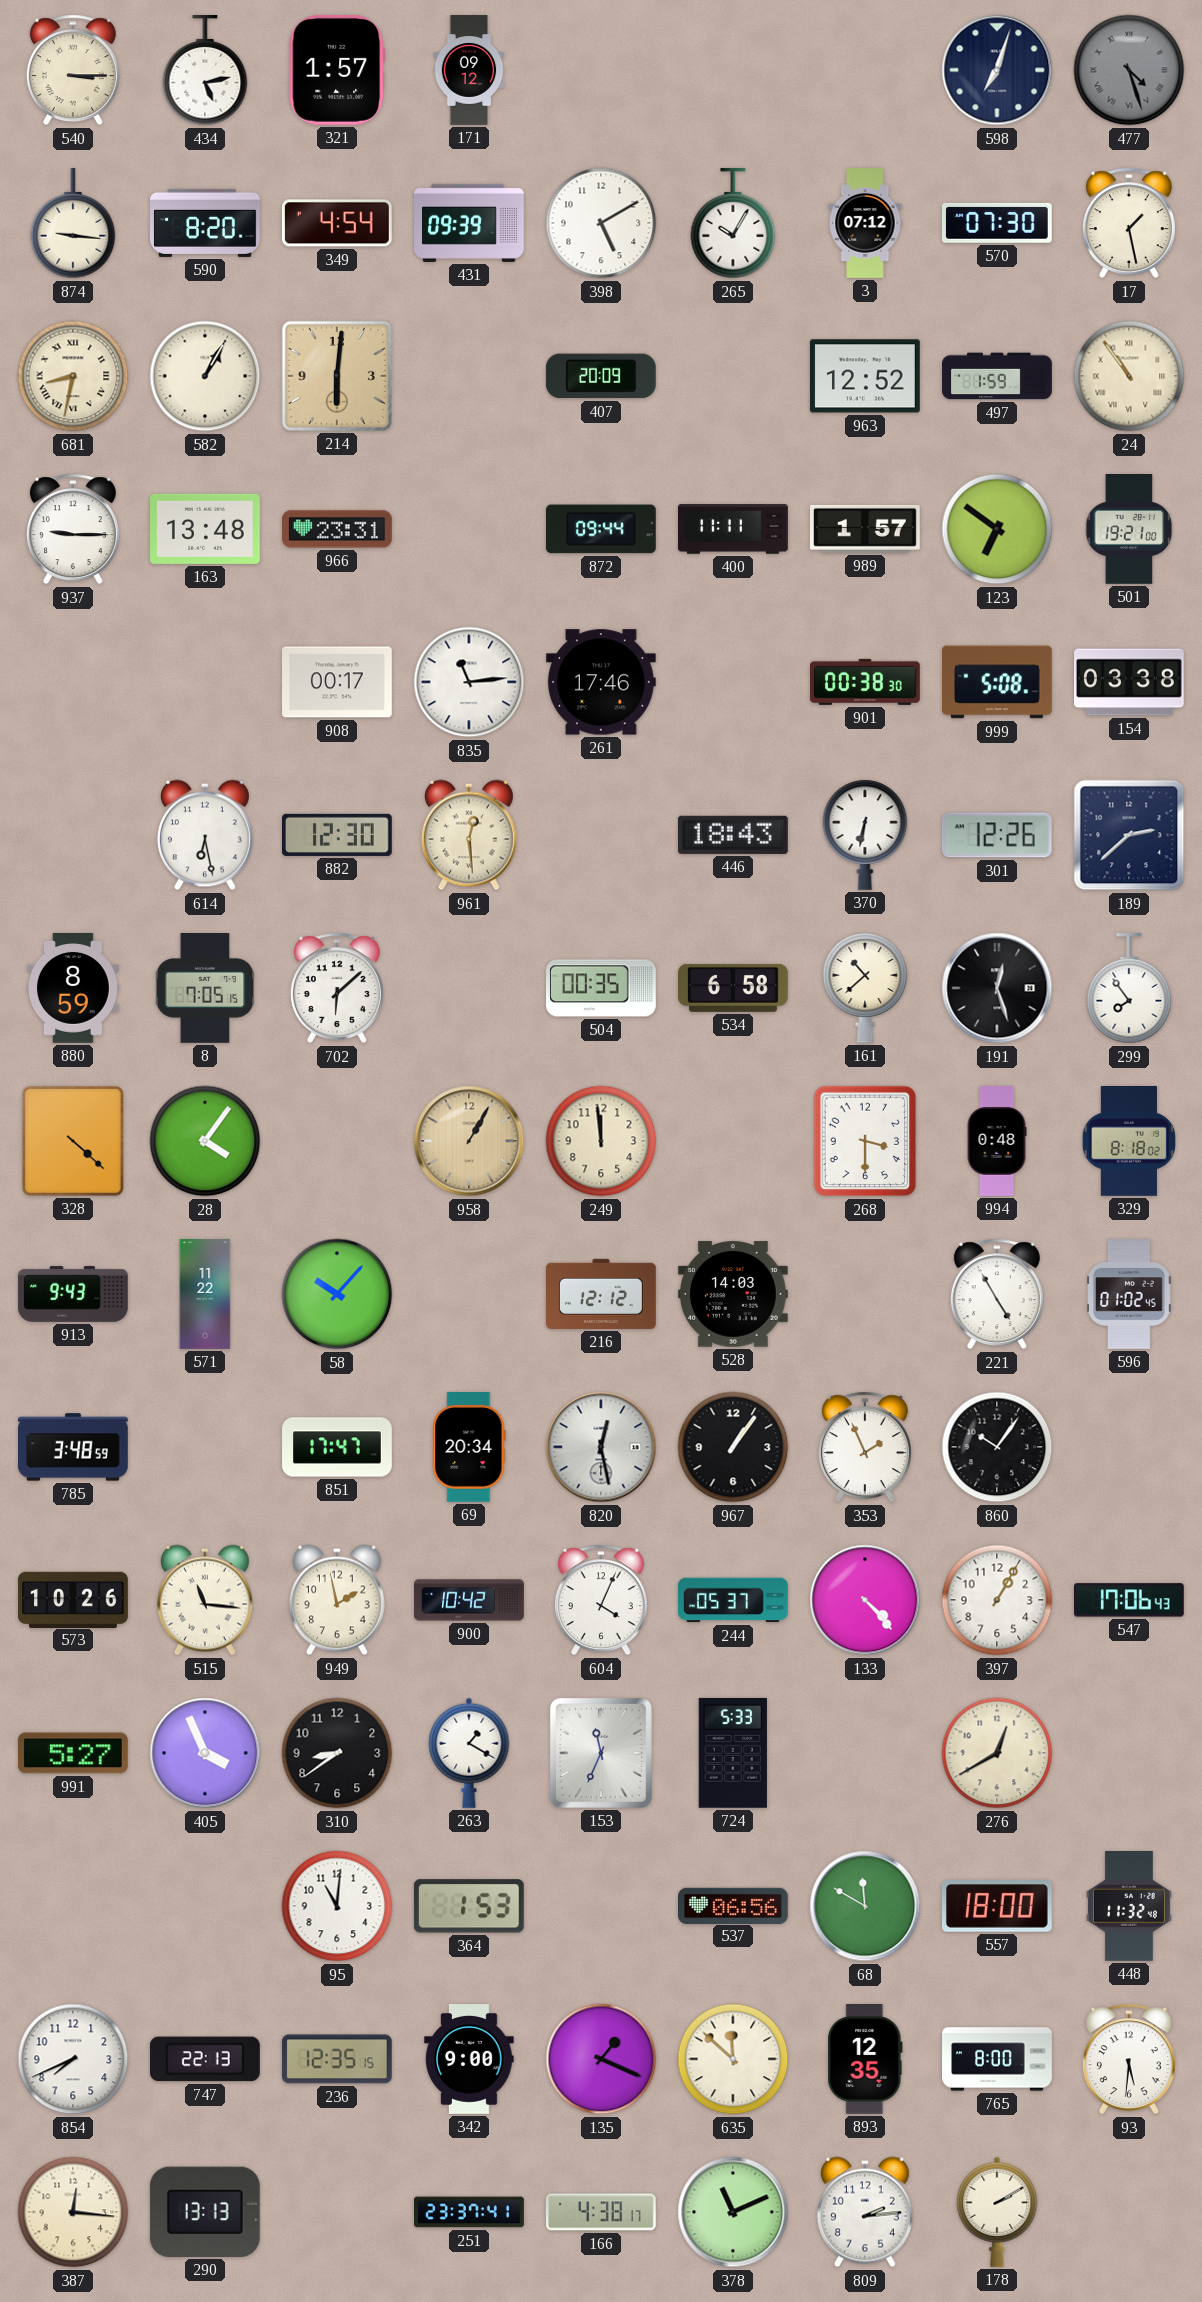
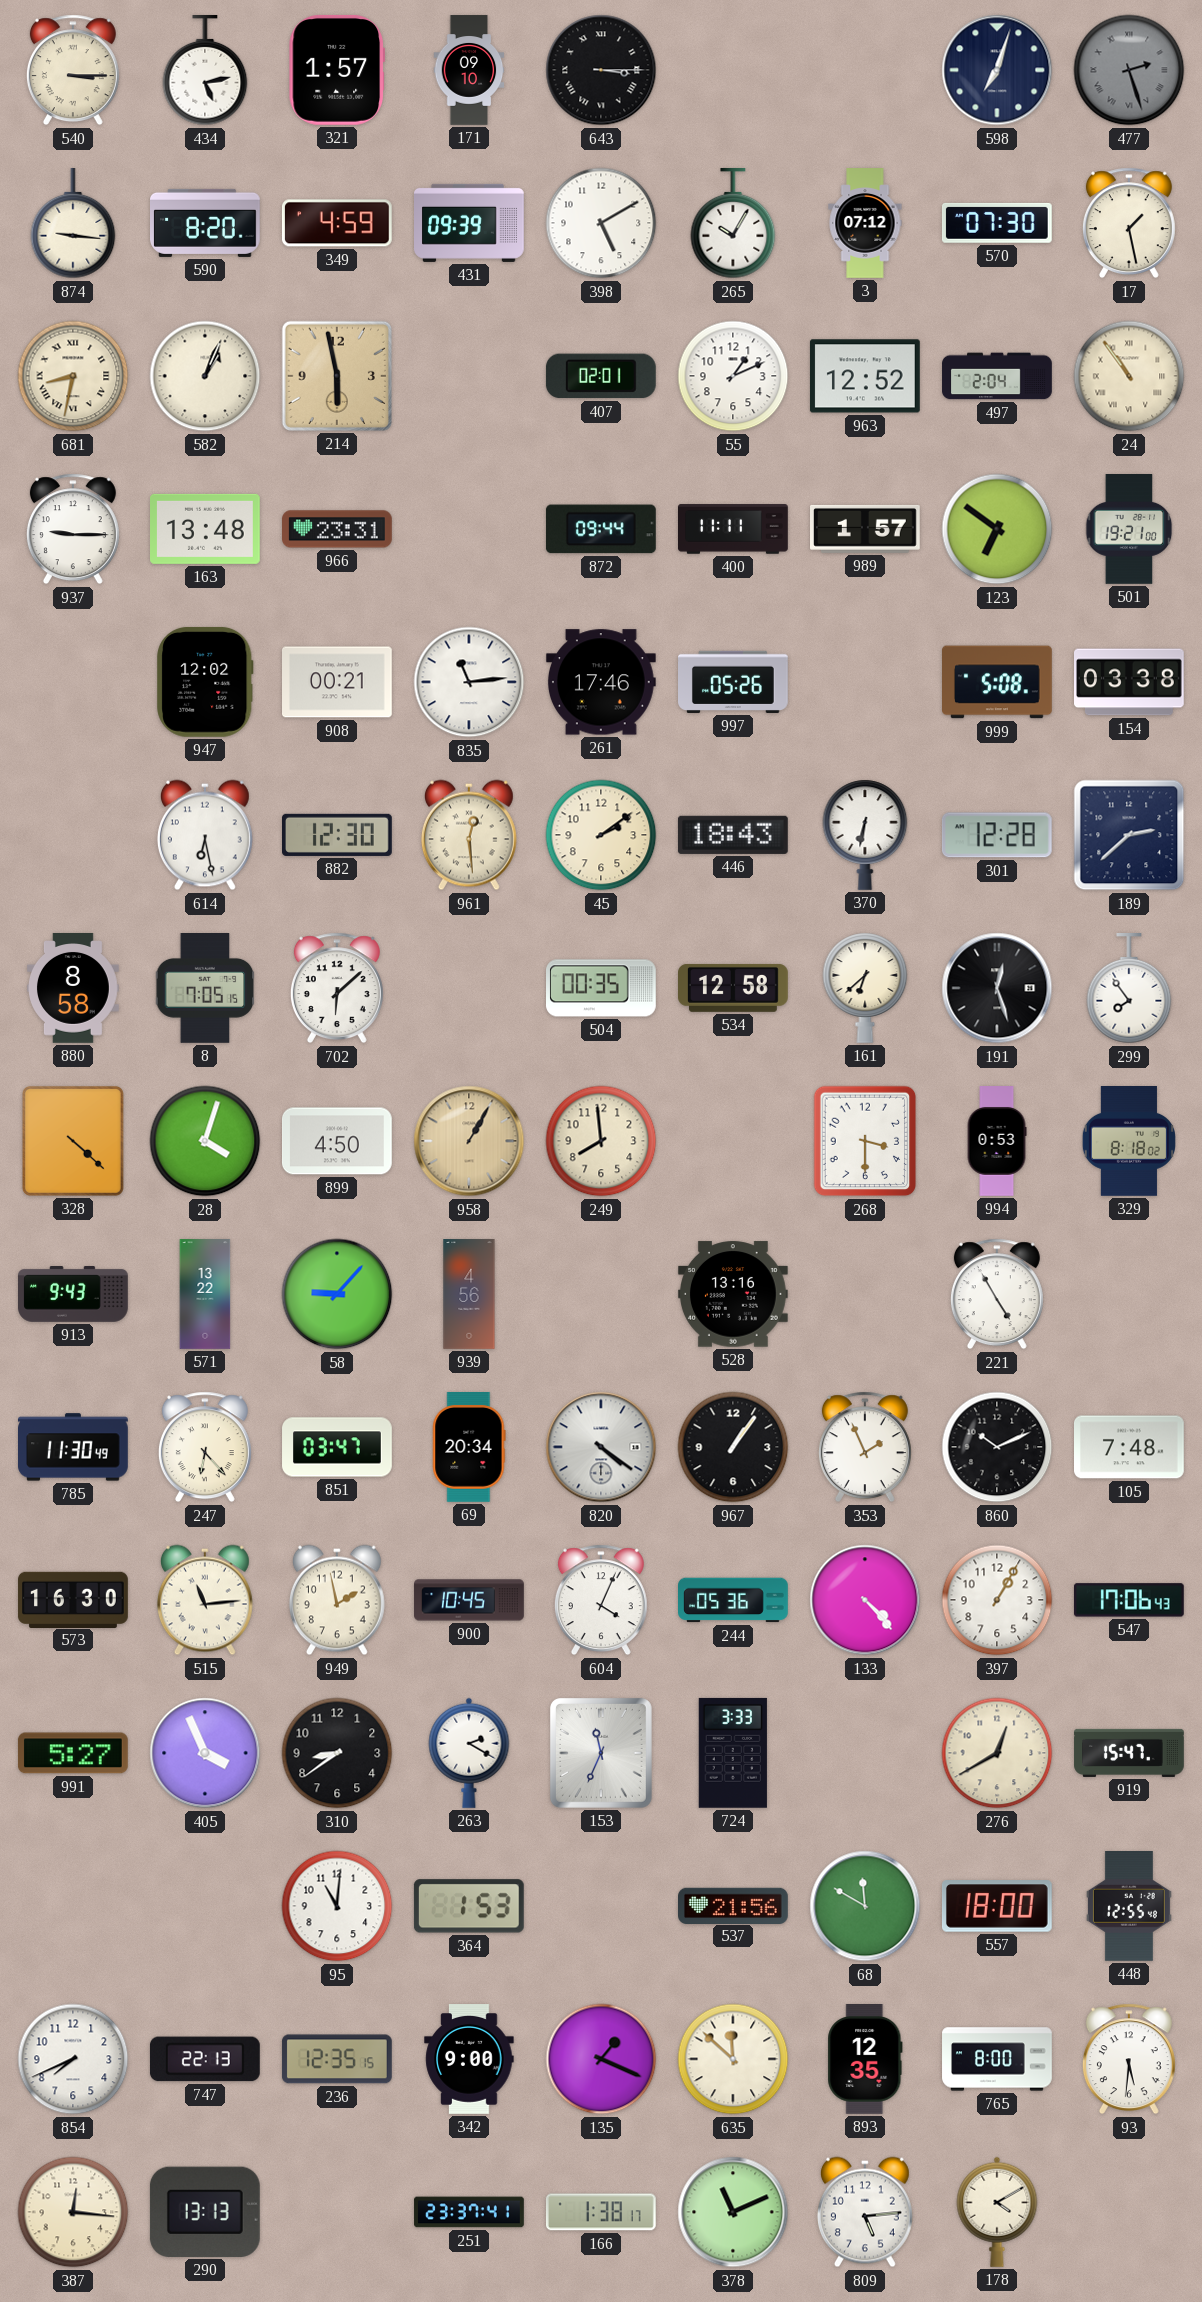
171: 09:12 -> 09:10 (469, 70)
643: none -> 3:15 (601, 70)
477: 4:27 -> 2:27 (1129, 70)
349: 4:54 -> 4:59 (337, 223)
582: 1:05 -> 1:04 (205, 376)
214: 6:01 -> 5:58 (337, 376)
407: 20:09 -> 02:01 (601, 376)
55: none -> 1:11 (733, 376)
497: 1:59 -> 2:04 (997, 376)
947: none -> 12:02 (206, 682)
908: 00:17 -> 00:21 (338, 682)
997: none -> 05:26 (734, 682)
901: 00:38 -> none (866, 682)
45: none -> 2:09 (601, 835)
301: 12:26 -> 12:28 (997, 835)
880: 8:59 -> 8:58 (74, 989)
534: 6:58 -> 12:58 (734, 988)
161: 10:38 -> 6:38 (865, 988)
28: 4:06 -> 4:03 (205, 1141)
899: none -> 4:50 (338, 1141)
249: 11:59 -> 7:59 (601, 1141)
994: 0:48 -> 0:53 (997, 1141)
571: 11:22 -> 13:22 (205, 1294)
58: 10:07 -> 9:07 (337, 1294)
939: none -> 4:56 (469, 1294)
216: 12:12 -> none (602, 1294)
528: 14:03 -> 13:16 (733, 1294)
596: 01:02 -> none (1129, 1295)
785: 3:48 -> 11:30 (74, 1447)
247: none -> 6:23 (205, 1447)
851: 17:47 -> 03:47 (337, 1447)
820: 12:28 -> 4:21 (601, 1447)
860: 10:06 -> 10:11 (997, 1447)
105: none -> 7:48 (1130, 1447)
573: 10:26 -> 16:30 (73, 1599)
515: 11:16 -> 11:14 (205, 1600)
900: 10:42 -> 10:45 (469, 1600)
244: 05:37 -> 05:36 (734, 1600)
263: 1:20 -> 2:20 (469, 1753)
724: 5:33 -> 3:33 (733, 1753)
919: none -> 15:47 (1129, 1753)
537: 06:56 -> 21:56 (734, 1905)
448: 11:32 -> 12:55 (1129, 1907)
166: 4:38 -> 1:38 (601, 2212)
809: 2:14 -> 5:14 (865, 2212)
178: 2:10 -> 4:10 (997, 2212)
